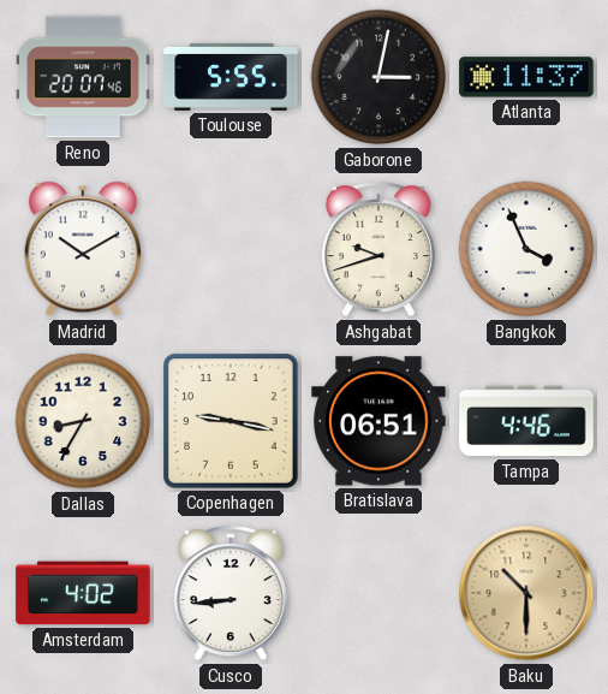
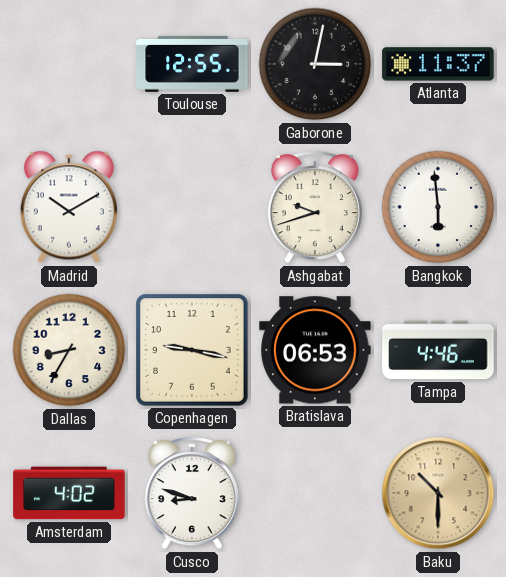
Reno: 20:07 -> none (83, 77)
Toulouse: 5:55 -> 12:55 (192, 64)
Bangkok: 3:56 -> 5:59 (438, 207)
Bratislava: 06:51 -> 06:53 (315, 350)
Cusco: 8:44 -> 8:48 (192, 494)
